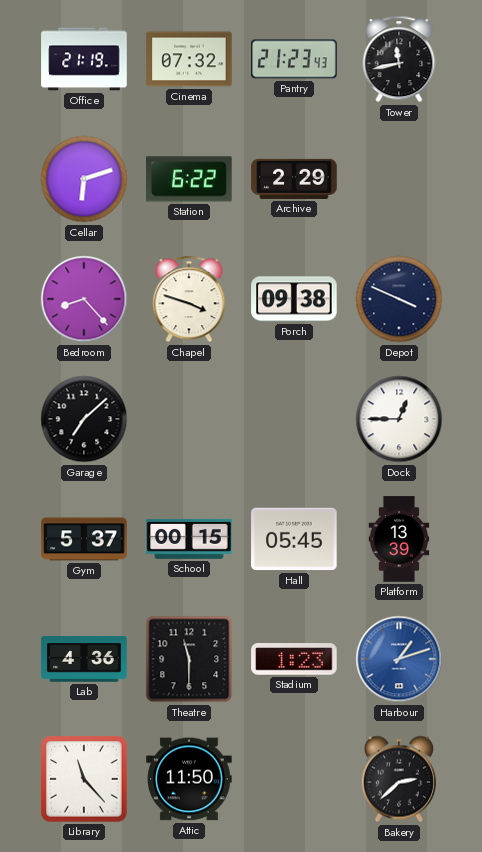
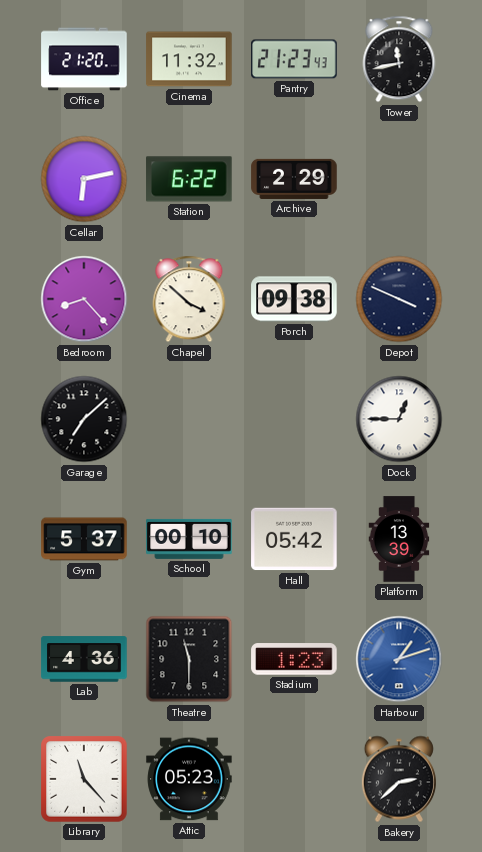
Office: 21:19 -> 21:20 (84, 59)
Cinema: 07:32 -> 11:32 (189, 59)
Cellar: 6:12 -> 6:13 (84, 179)
Chapel: 3:48 -> 3:52 (189, 299)
School: 00:15 -> 00:10 (189, 539)
Hall: 05:45 -> 05:42 (294, 539)
Attic: 11:50 -> 05:23 (189, 779)
